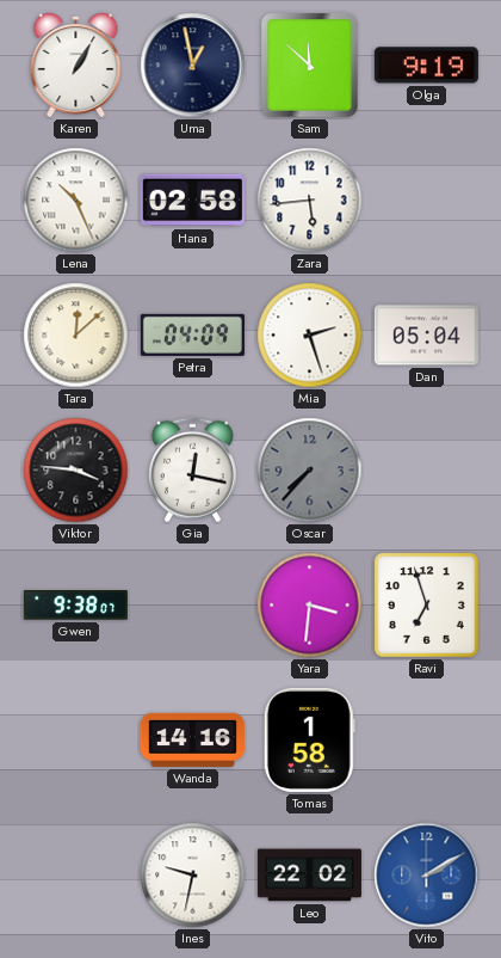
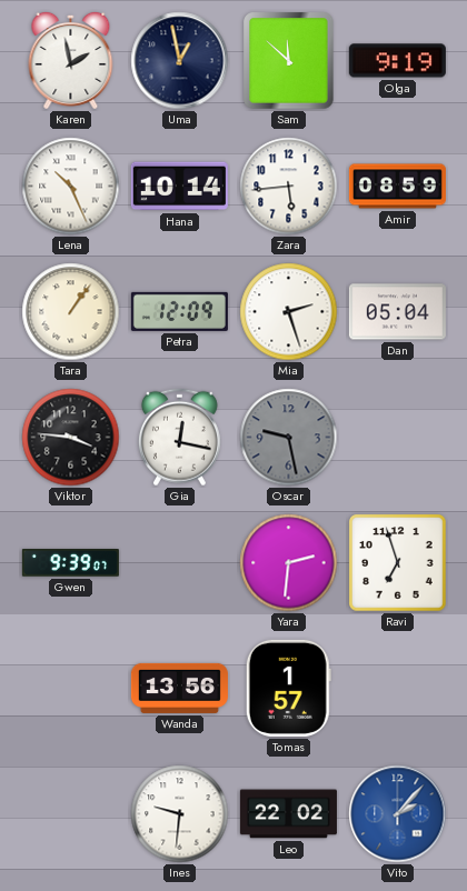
Karen: 1:05 -> 1:58 (71, 60)
Hana: 02:58 -> 10:14 (179, 187)
Amir: none -> 08:59 (397, 187)
Tara: 12:08 -> 1:06 (71, 312)
Petra: 04:09 -> 12:09 (179, 311)
Oscar: 7:37 -> 9:28 (289, 438)
Gwen: 9:38 -> 9:39 (70, 563)
Yara: 3:31 -> 2:31 (289, 563)
Wanda: 14:16 -> 13:56 (179, 688)
Tomas: 1:58 -> 1:57 (288, 688)
Ines: 9:32 -> 9:31 (180, 814)
Vito: 2:10 -> 2:07 (398, 814)
